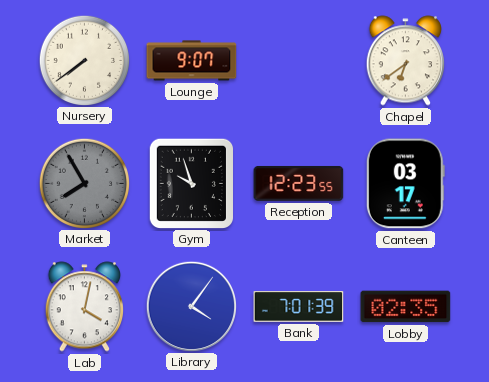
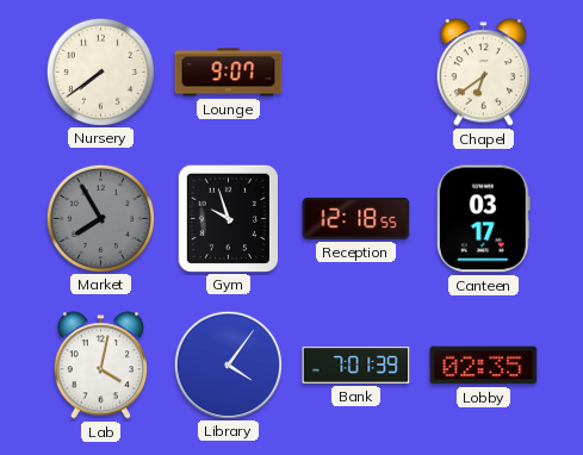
Reception: 12:23 -> 12:18 (356, 218)
